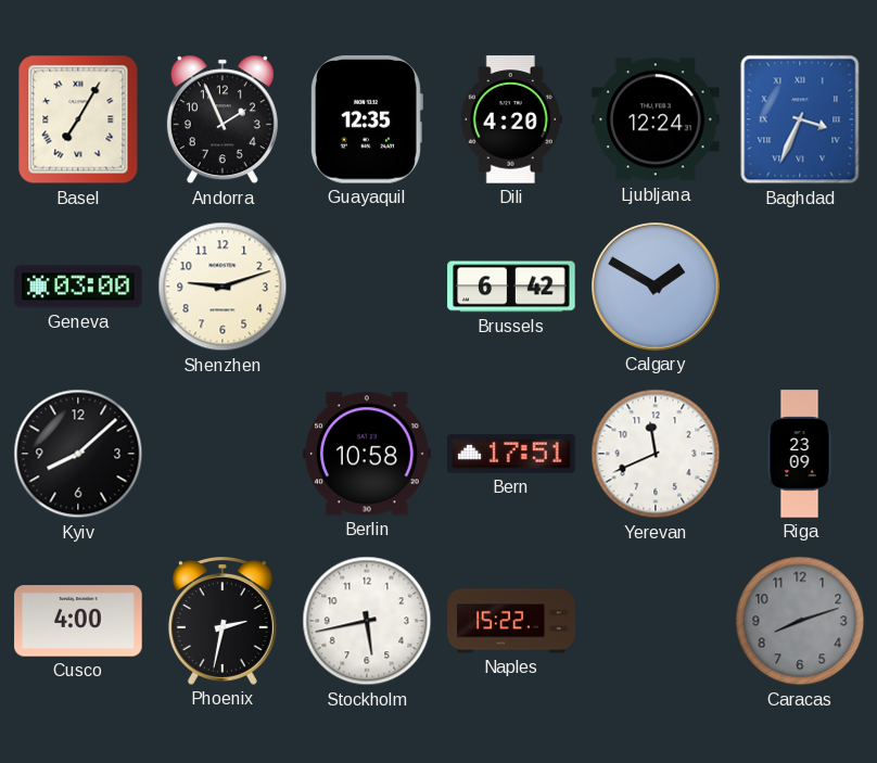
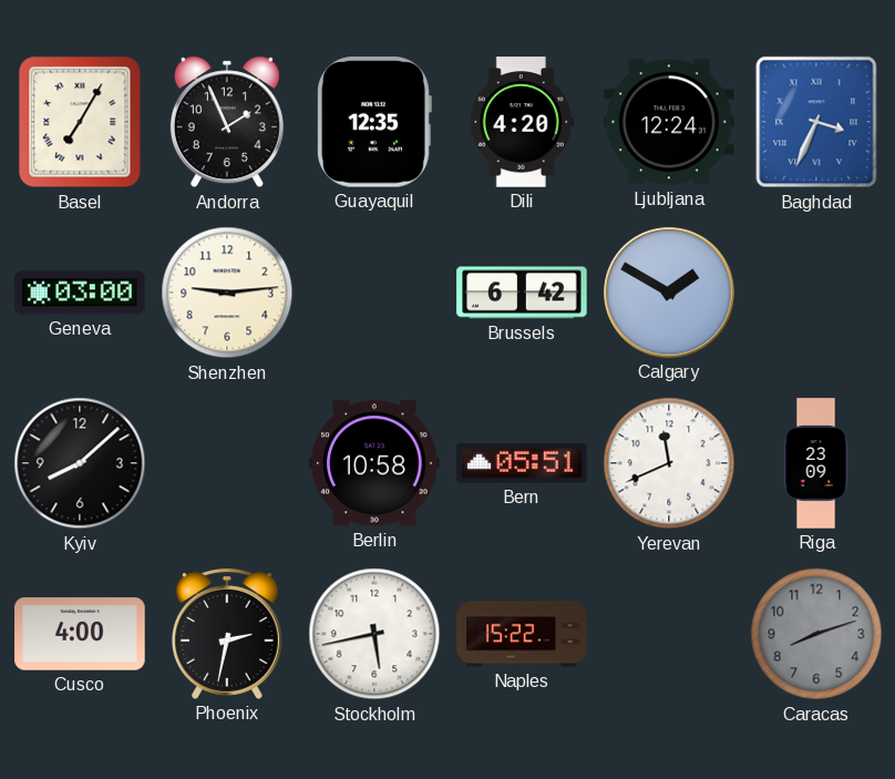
Shenzhen: 9:12 -> 9:14 (227, 293)
Bern: 17:51 -> 05:51 (522, 463)
